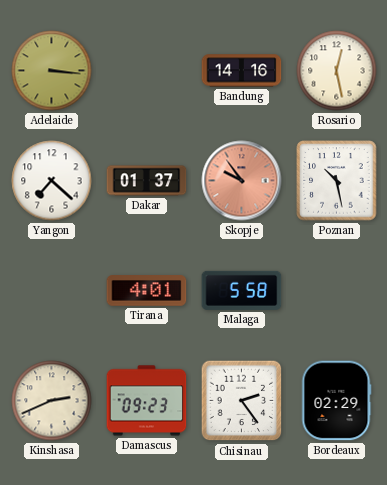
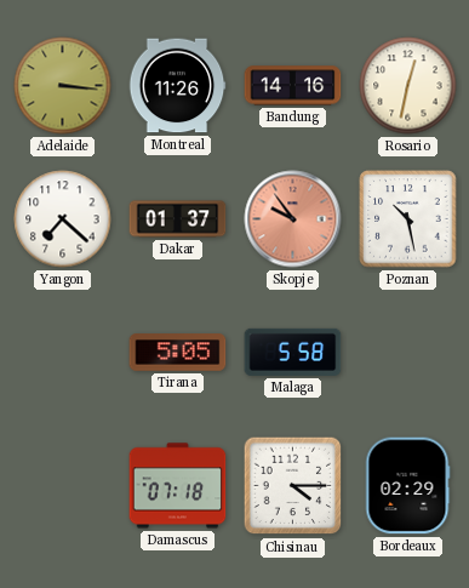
Montreal: none -> 11:26 (177, 86)
Rosario: 12:28 -> 12:32 (408, 86)
Tirana: 4:01 -> 5:05 (178, 353)
Kinshasa: 2:41 -> none (52, 401)
Damascus: 09:23 -> 07:18 (178, 486)
Chisinau: 2:24 -> 4:15 (293, 486)
